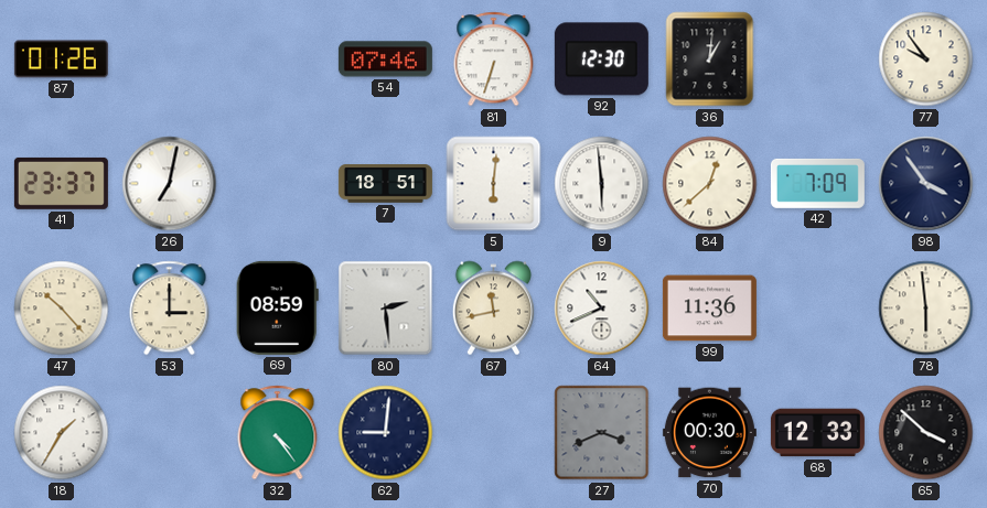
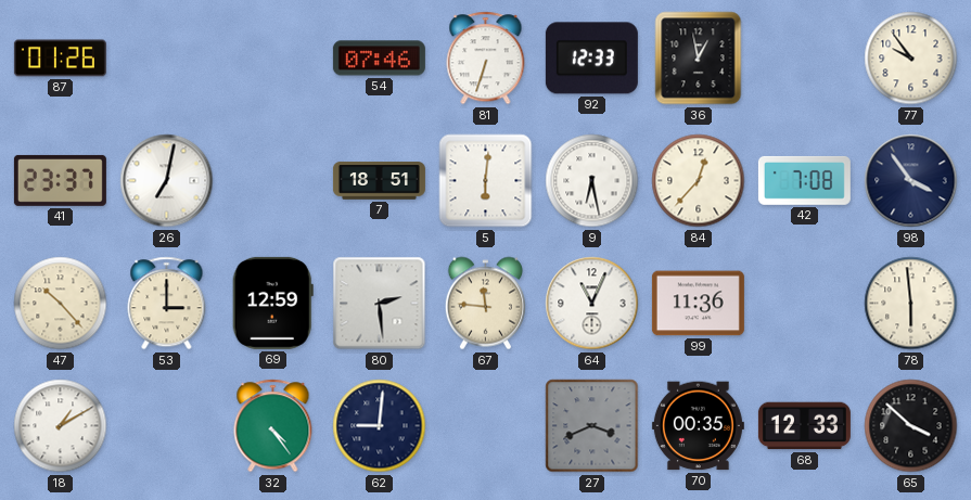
92: 12:30 -> 12:33 (591, 59)
36: 1:01 -> 12:58 (699, 59)
9: 5:59 -> 6:28 (592, 181)
84: 12:38 -> 12:37 (699, 181)
42: 7:09 -> 7:08 (804, 180)
69: 08:59 -> 12:59 (272, 303)
67: 11:43 -> 11:46 (485, 304)
64: 10:41 -> 11:04 (592, 304)
18: 1:35 -> 1:10 (61, 426)
70: 00:30 -> 00:35 (698, 426)
